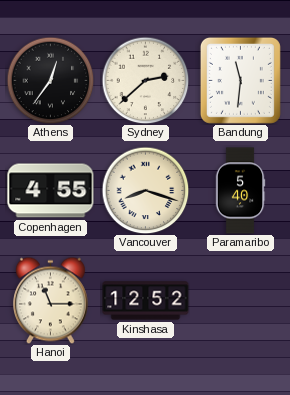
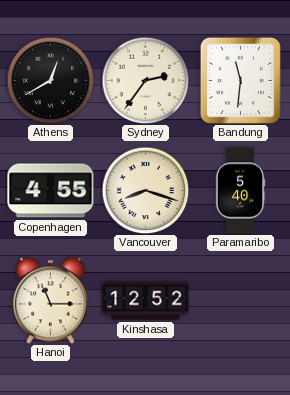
Athens: 12:36 -> 12:40 (50, 80)
Sydney: 2:38 -> 2:36 (145, 80)
